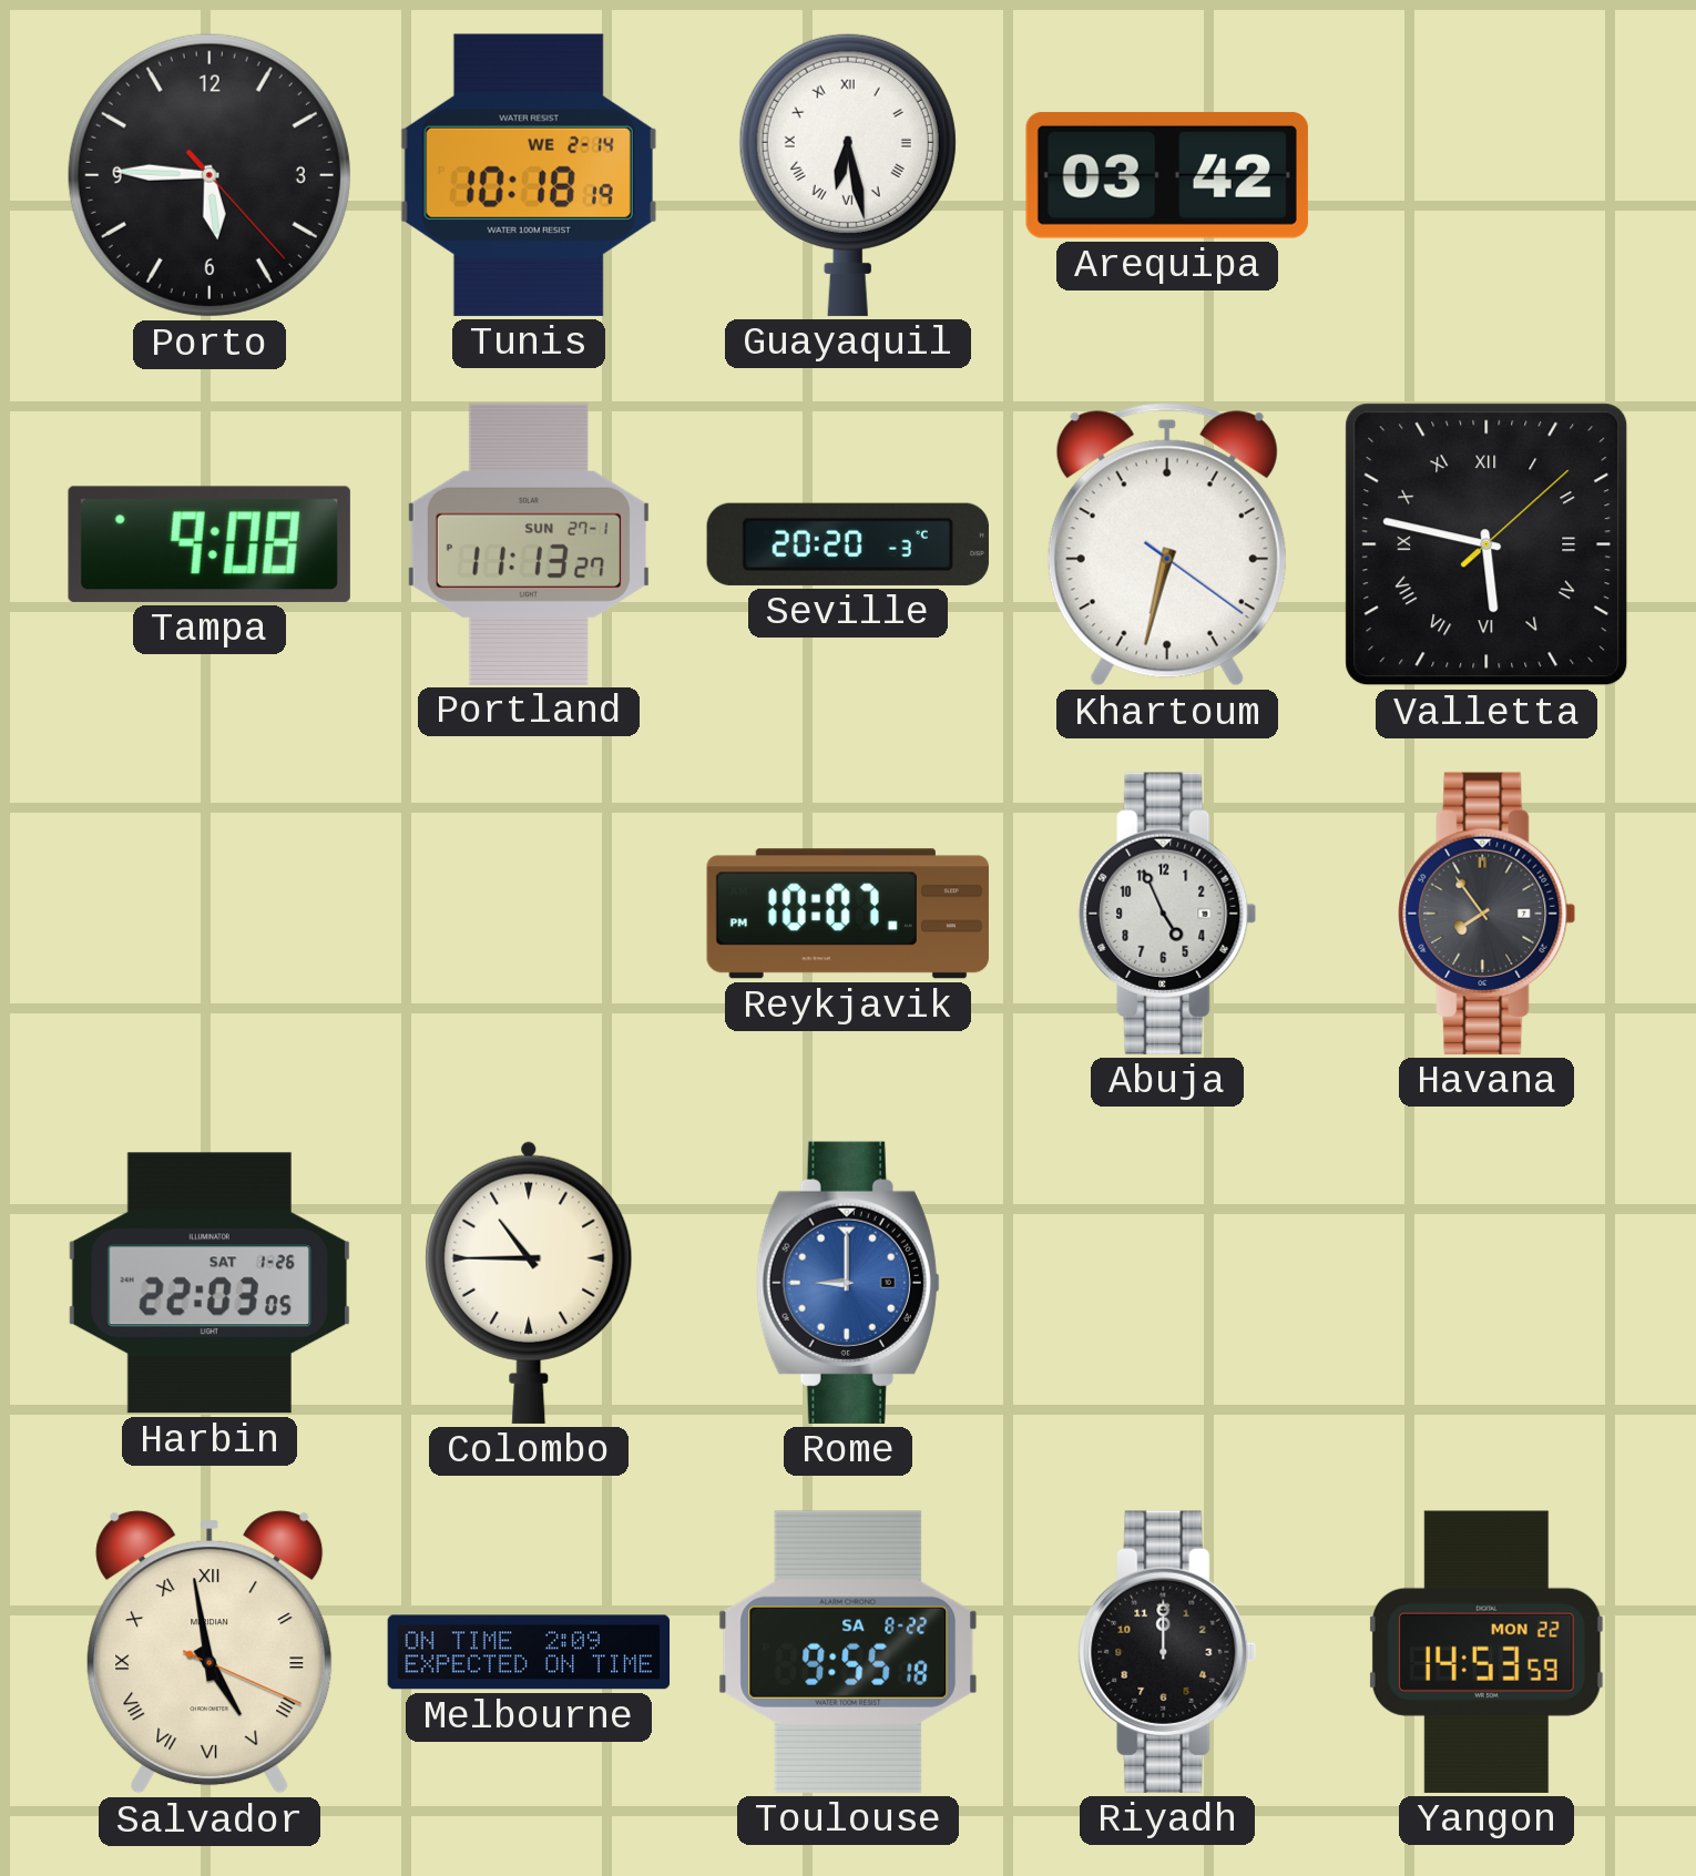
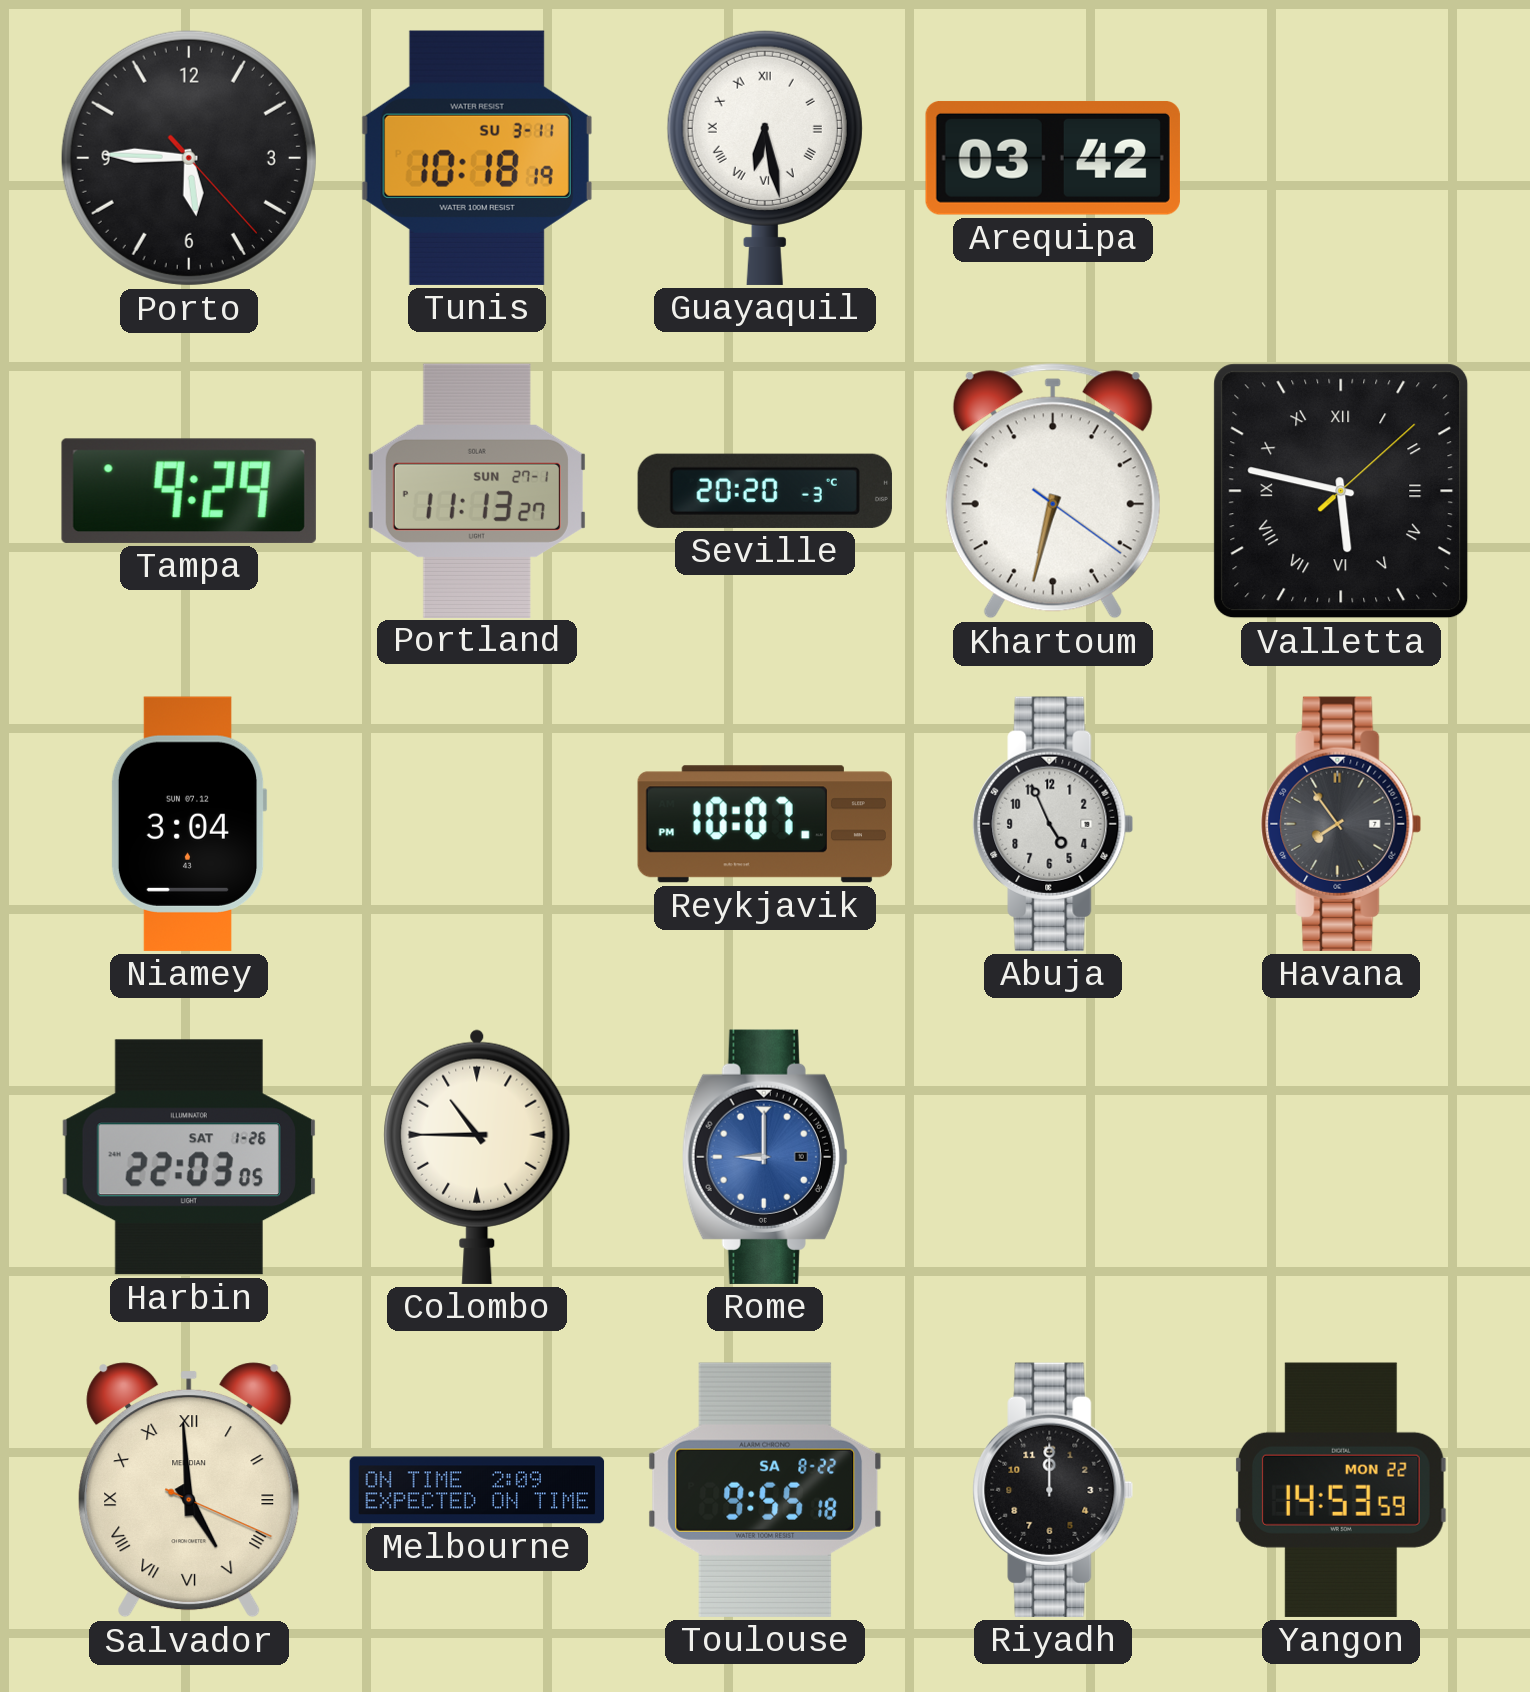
Tunis date: WE 2-14 -> SU 3-11 (477, 158)
Tampa: 9:08 -> 9:29 (189, 491)
Niamey: none -> 3:04 (189, 824)
Salvador: 4:58 -> 4:59 (189, 1490)
